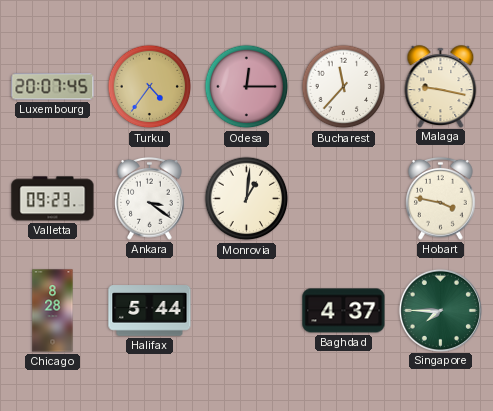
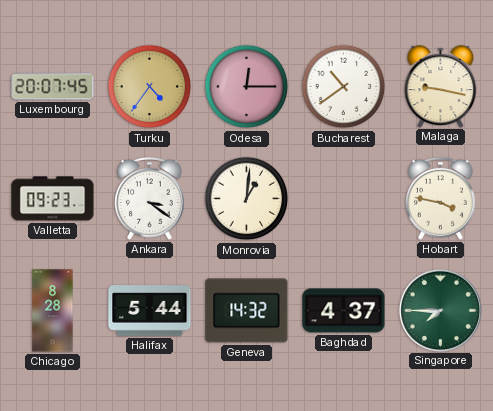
Bucharest: 11:37 -> 10:39 (344, 87)
Geneva: none -> 14:32 (247, 311)
